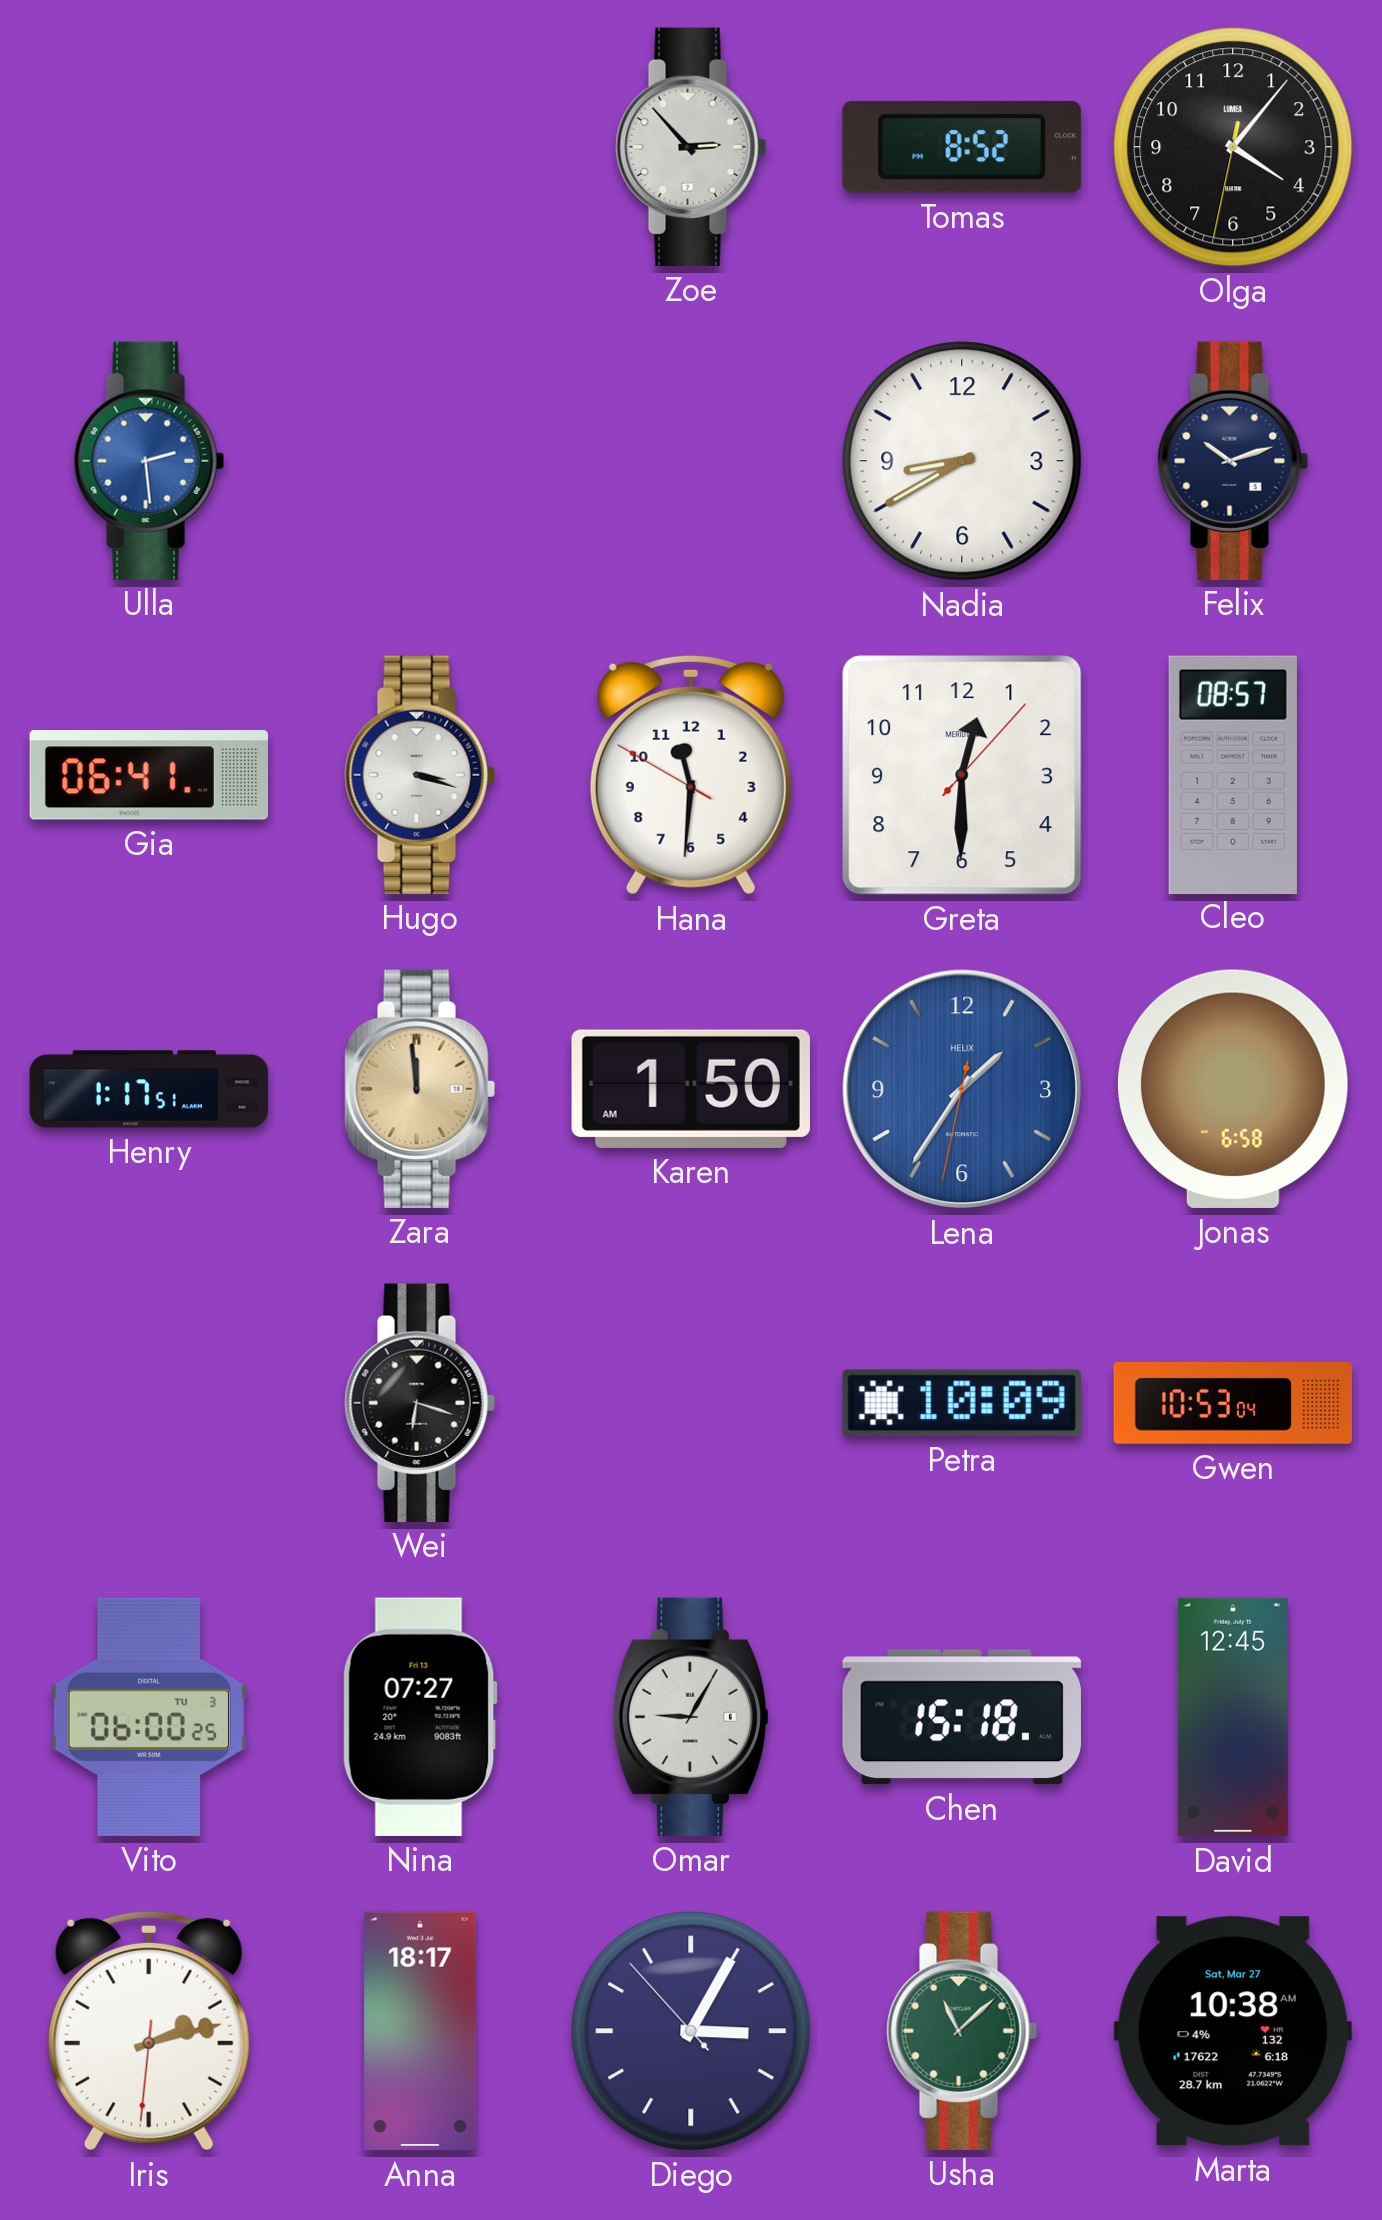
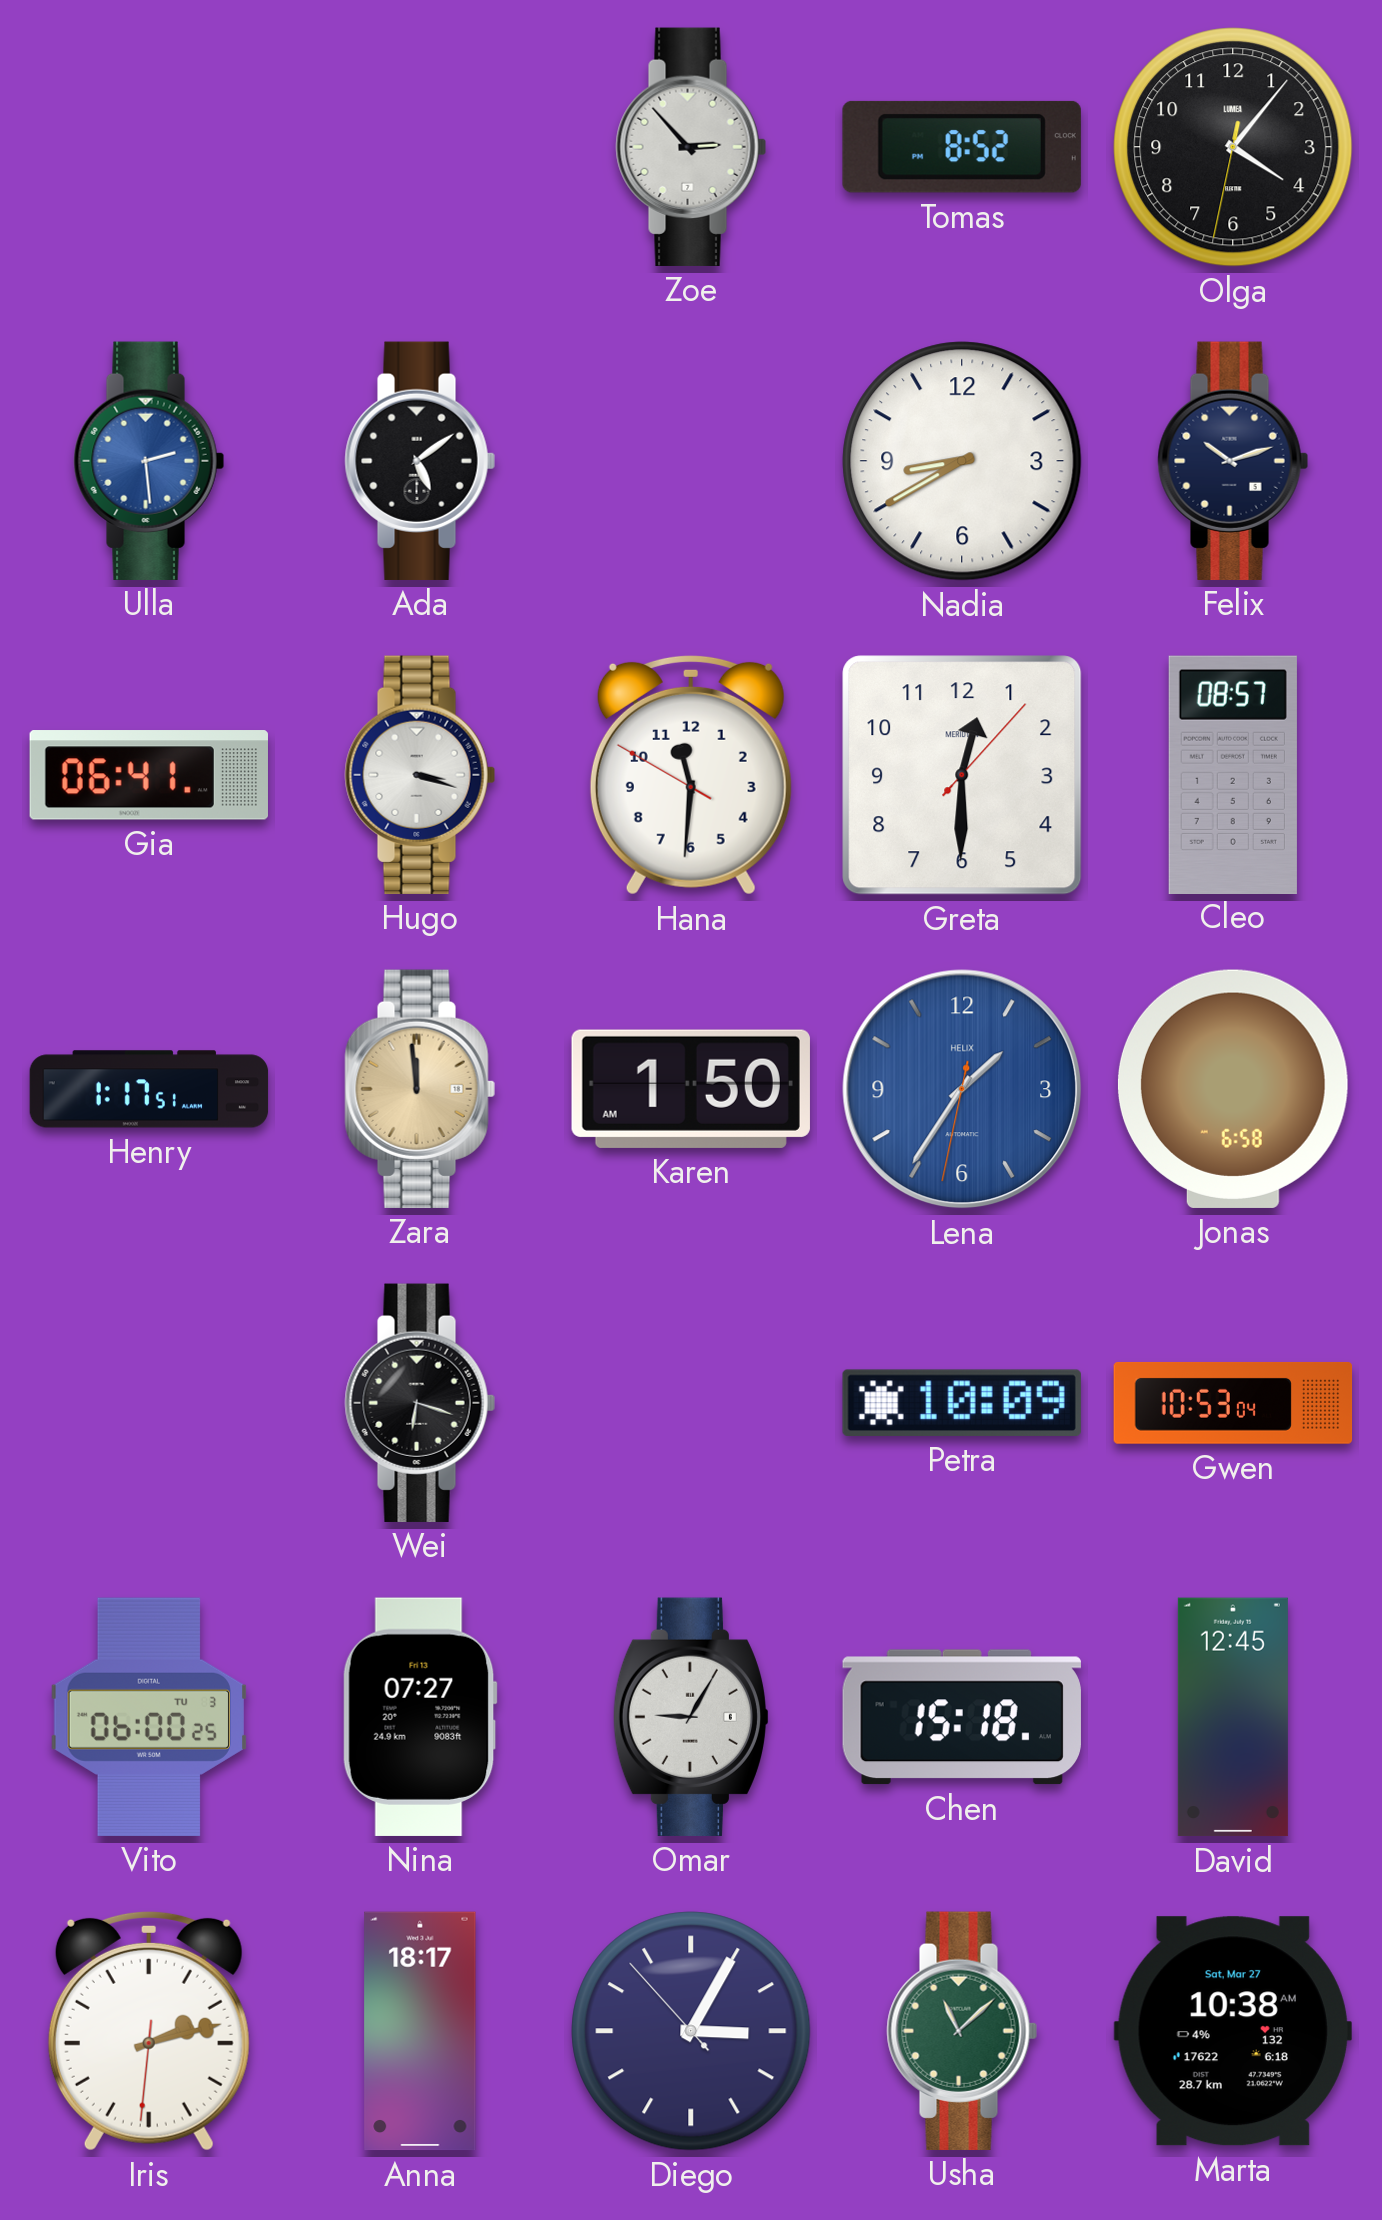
Ada: none -> 5:09 (420, 461)
